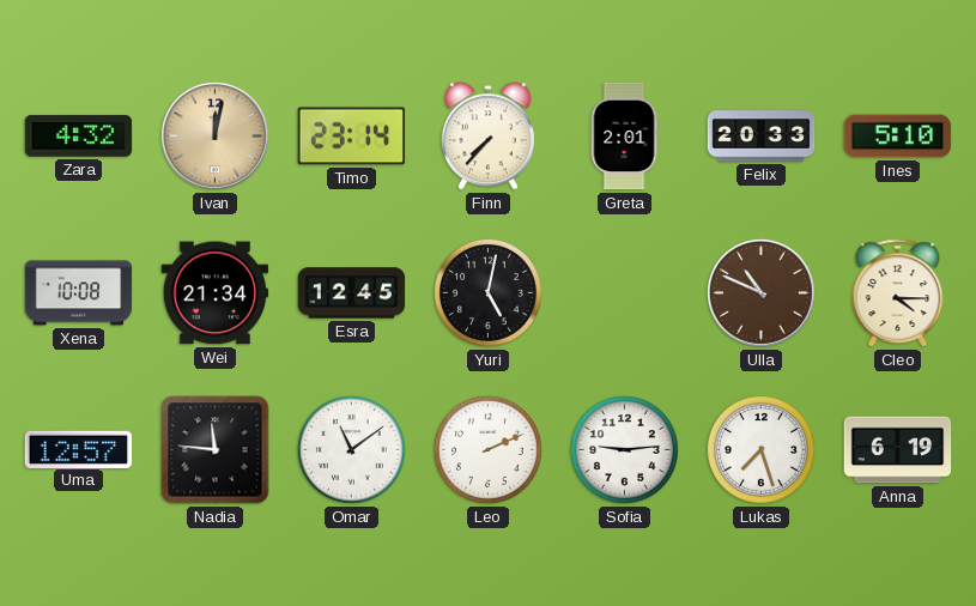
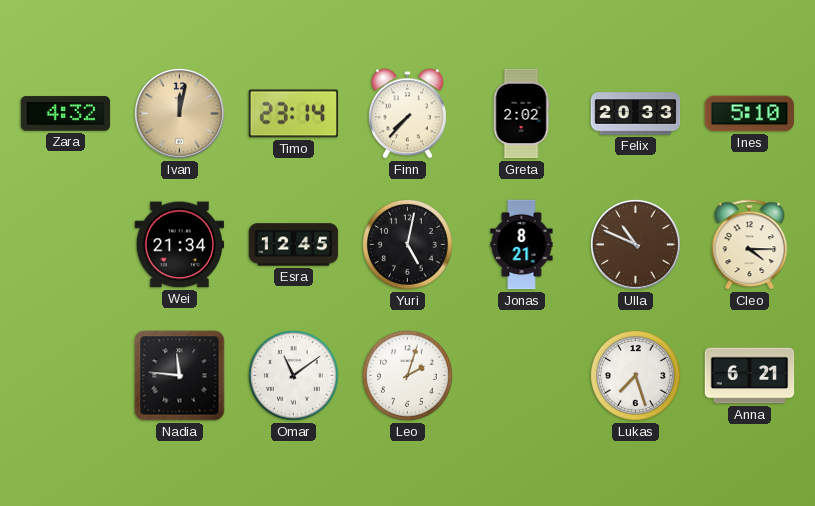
Greta: 2:01 -> 2:02 (521, 114)
Xena: 10:08 -> none (79, 293)
Jonas: none -> 8:21 (522, 245)
Uma: 12:57 -> none (79, 449)
Leo: 2:11 -> 2:03 (407, 375)
Sofia: 9:14 -> none (624, 449)
Anna: 6:19 -> 6:21 (750, 376)
